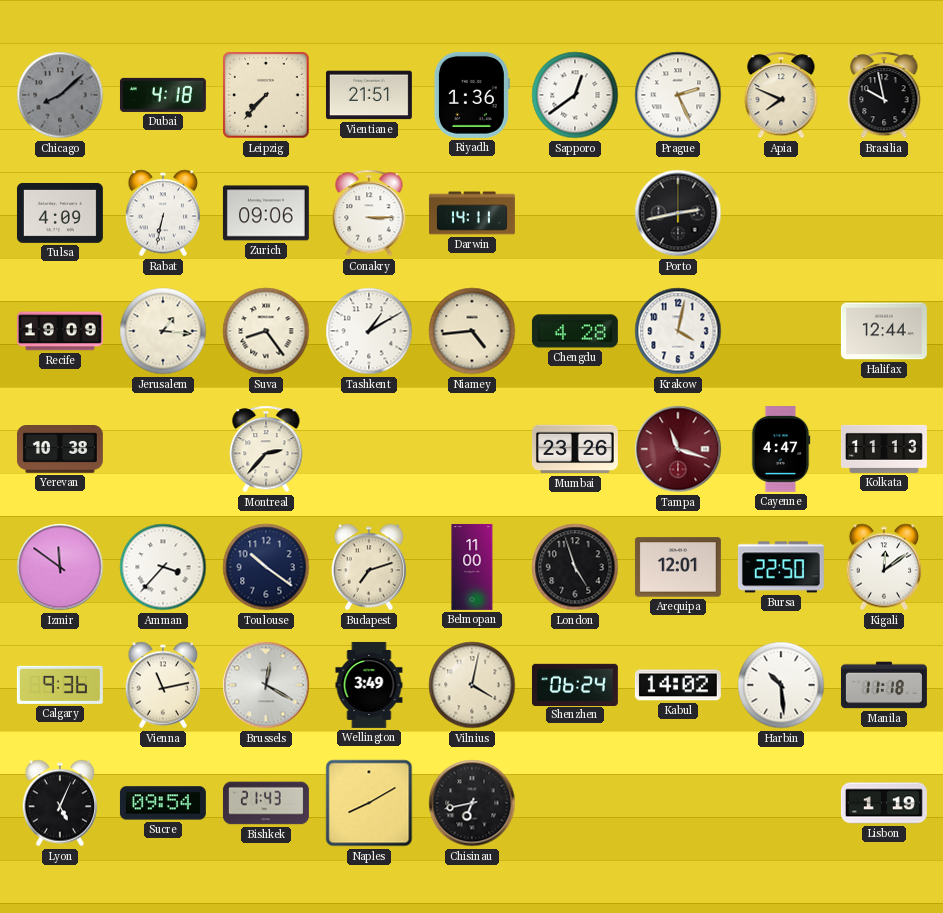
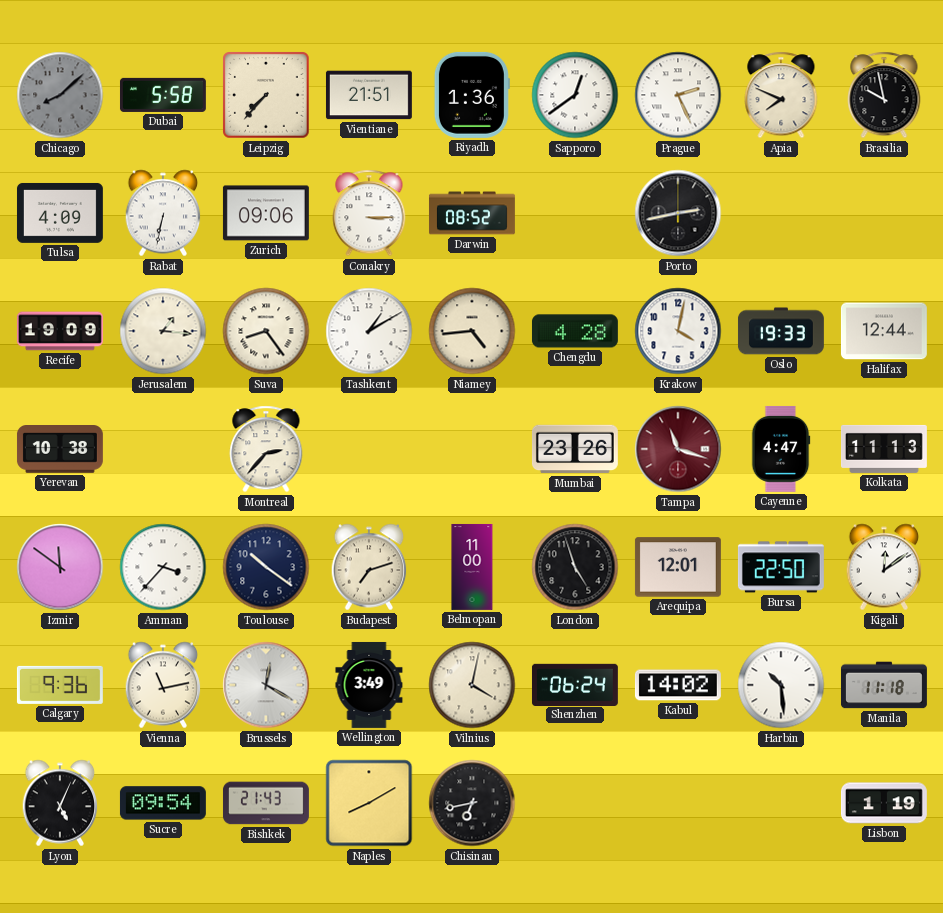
Dubai: 4:18 -> 5:58 (163, 95)
Darwin: 14:11 -> 08:52 (472, 213)
Oslo: none -> 19:33 (781, 331)
